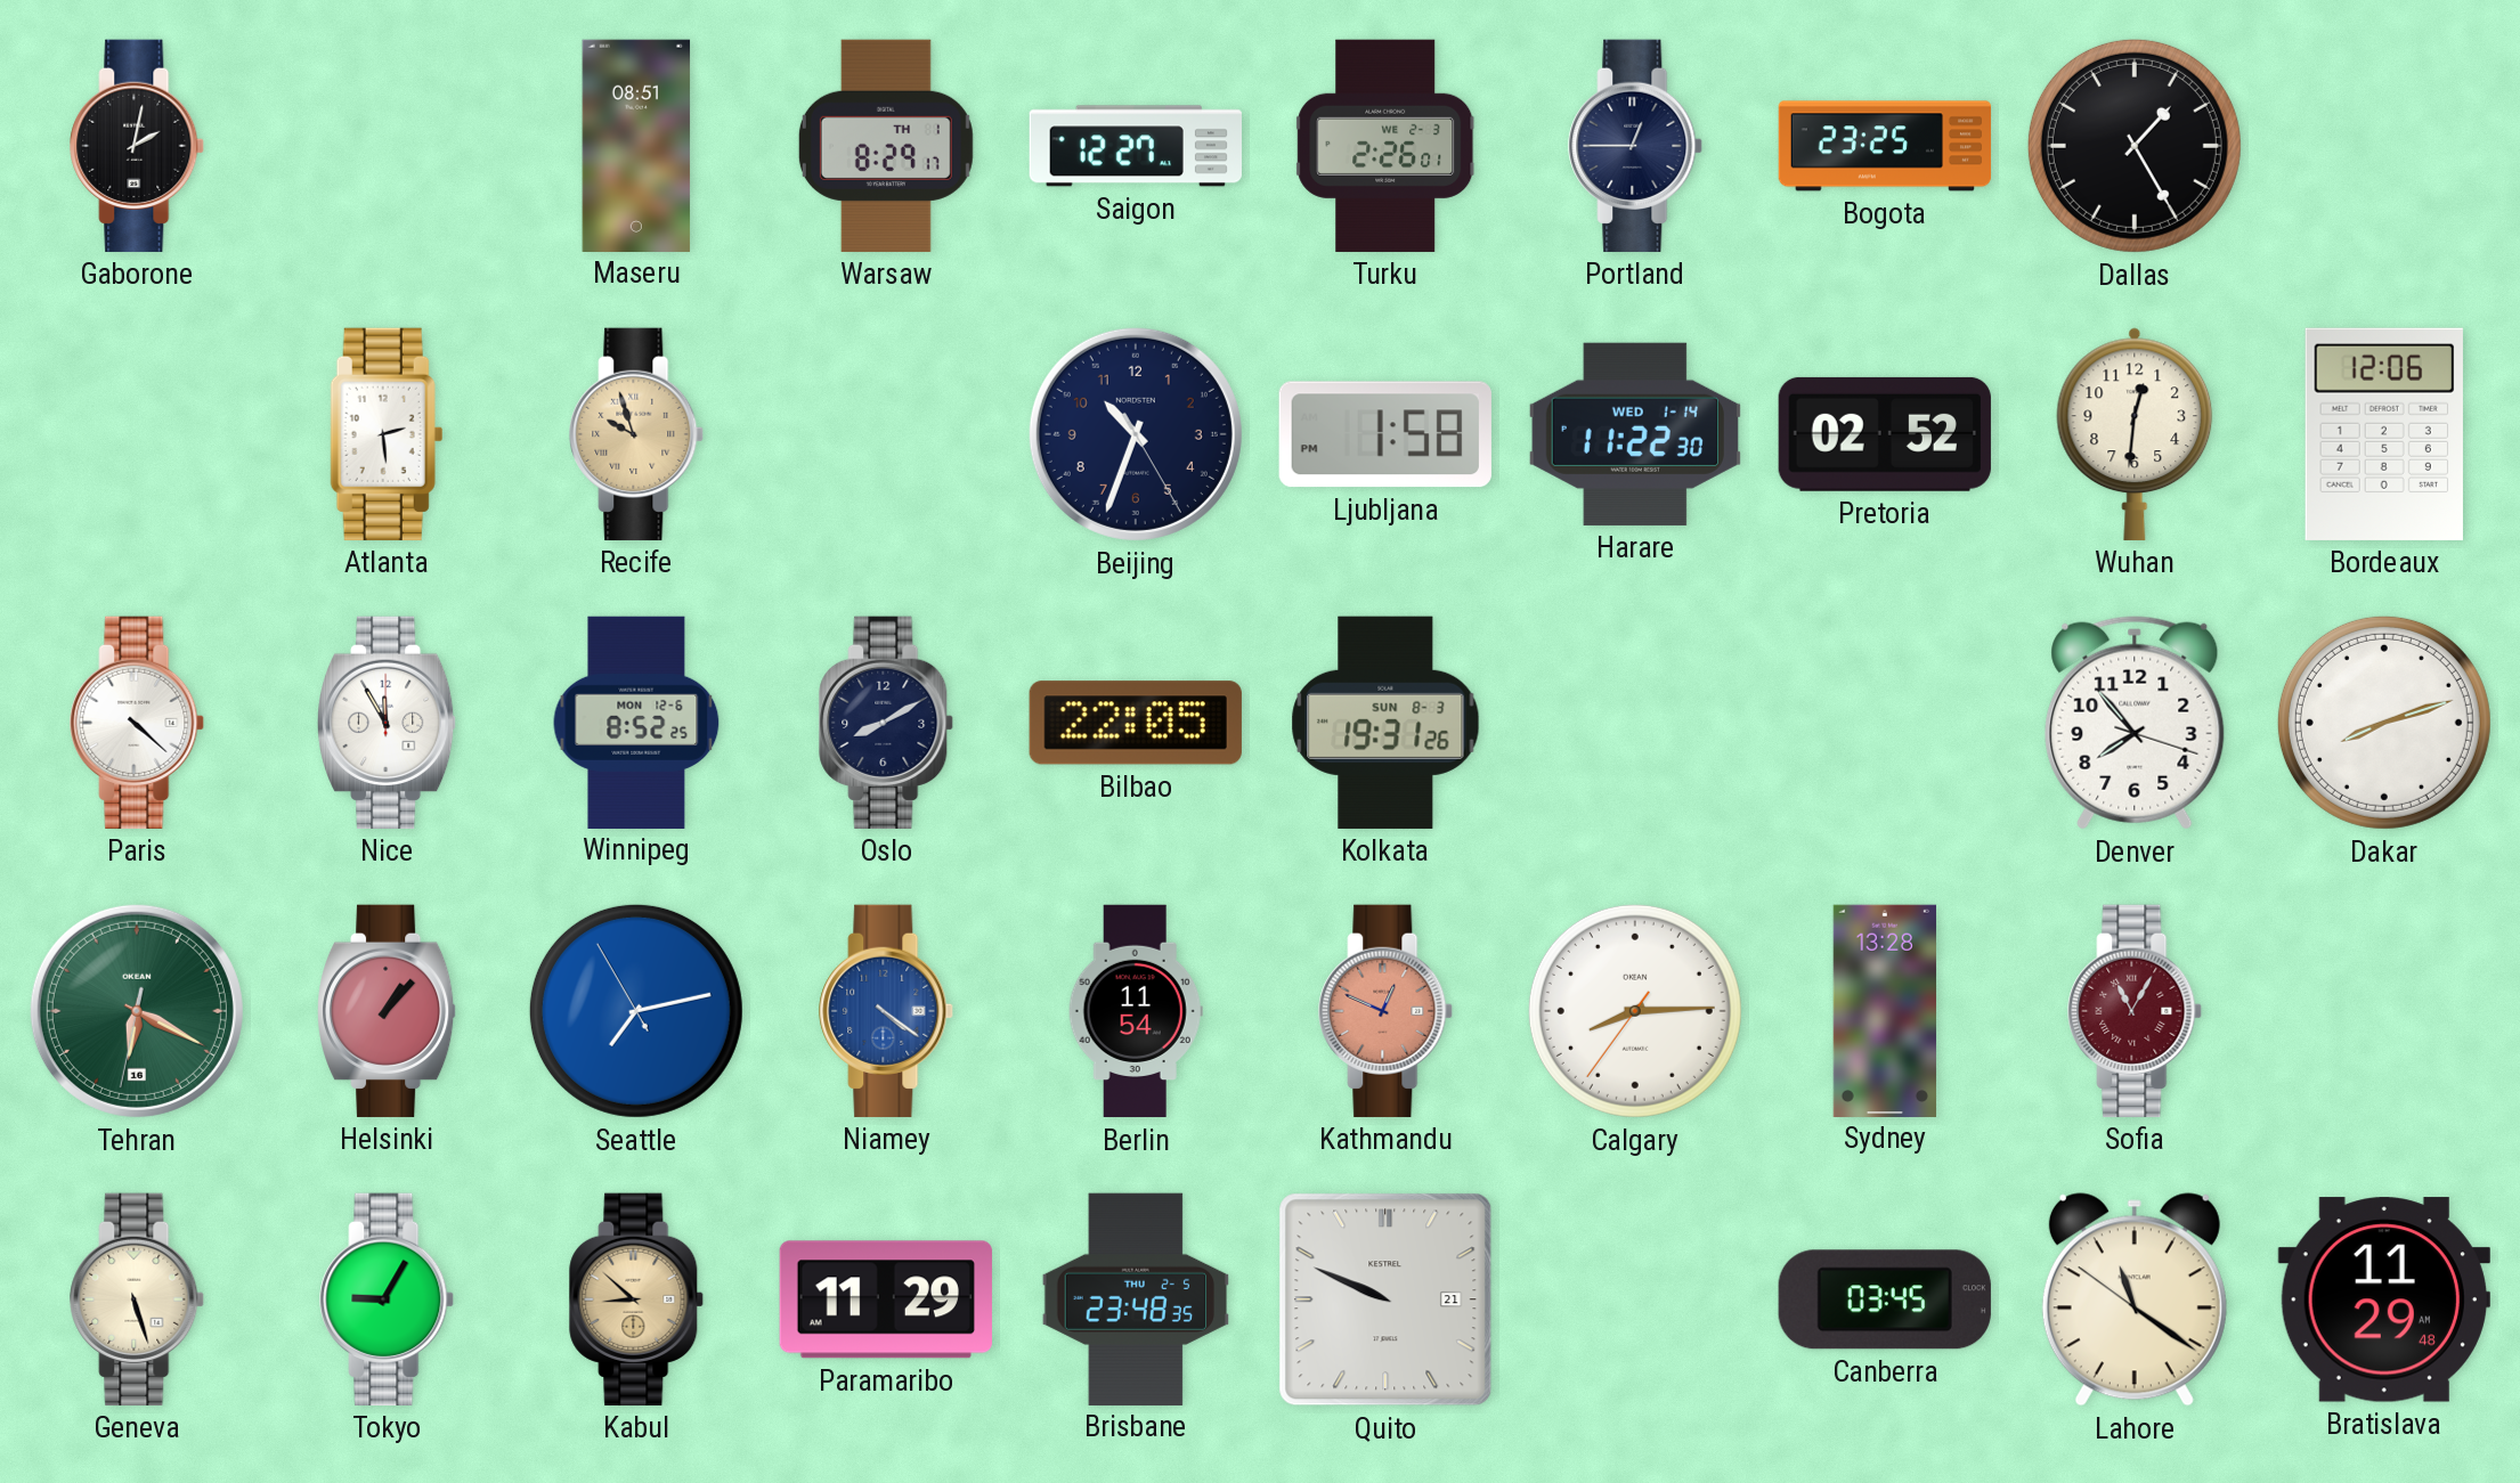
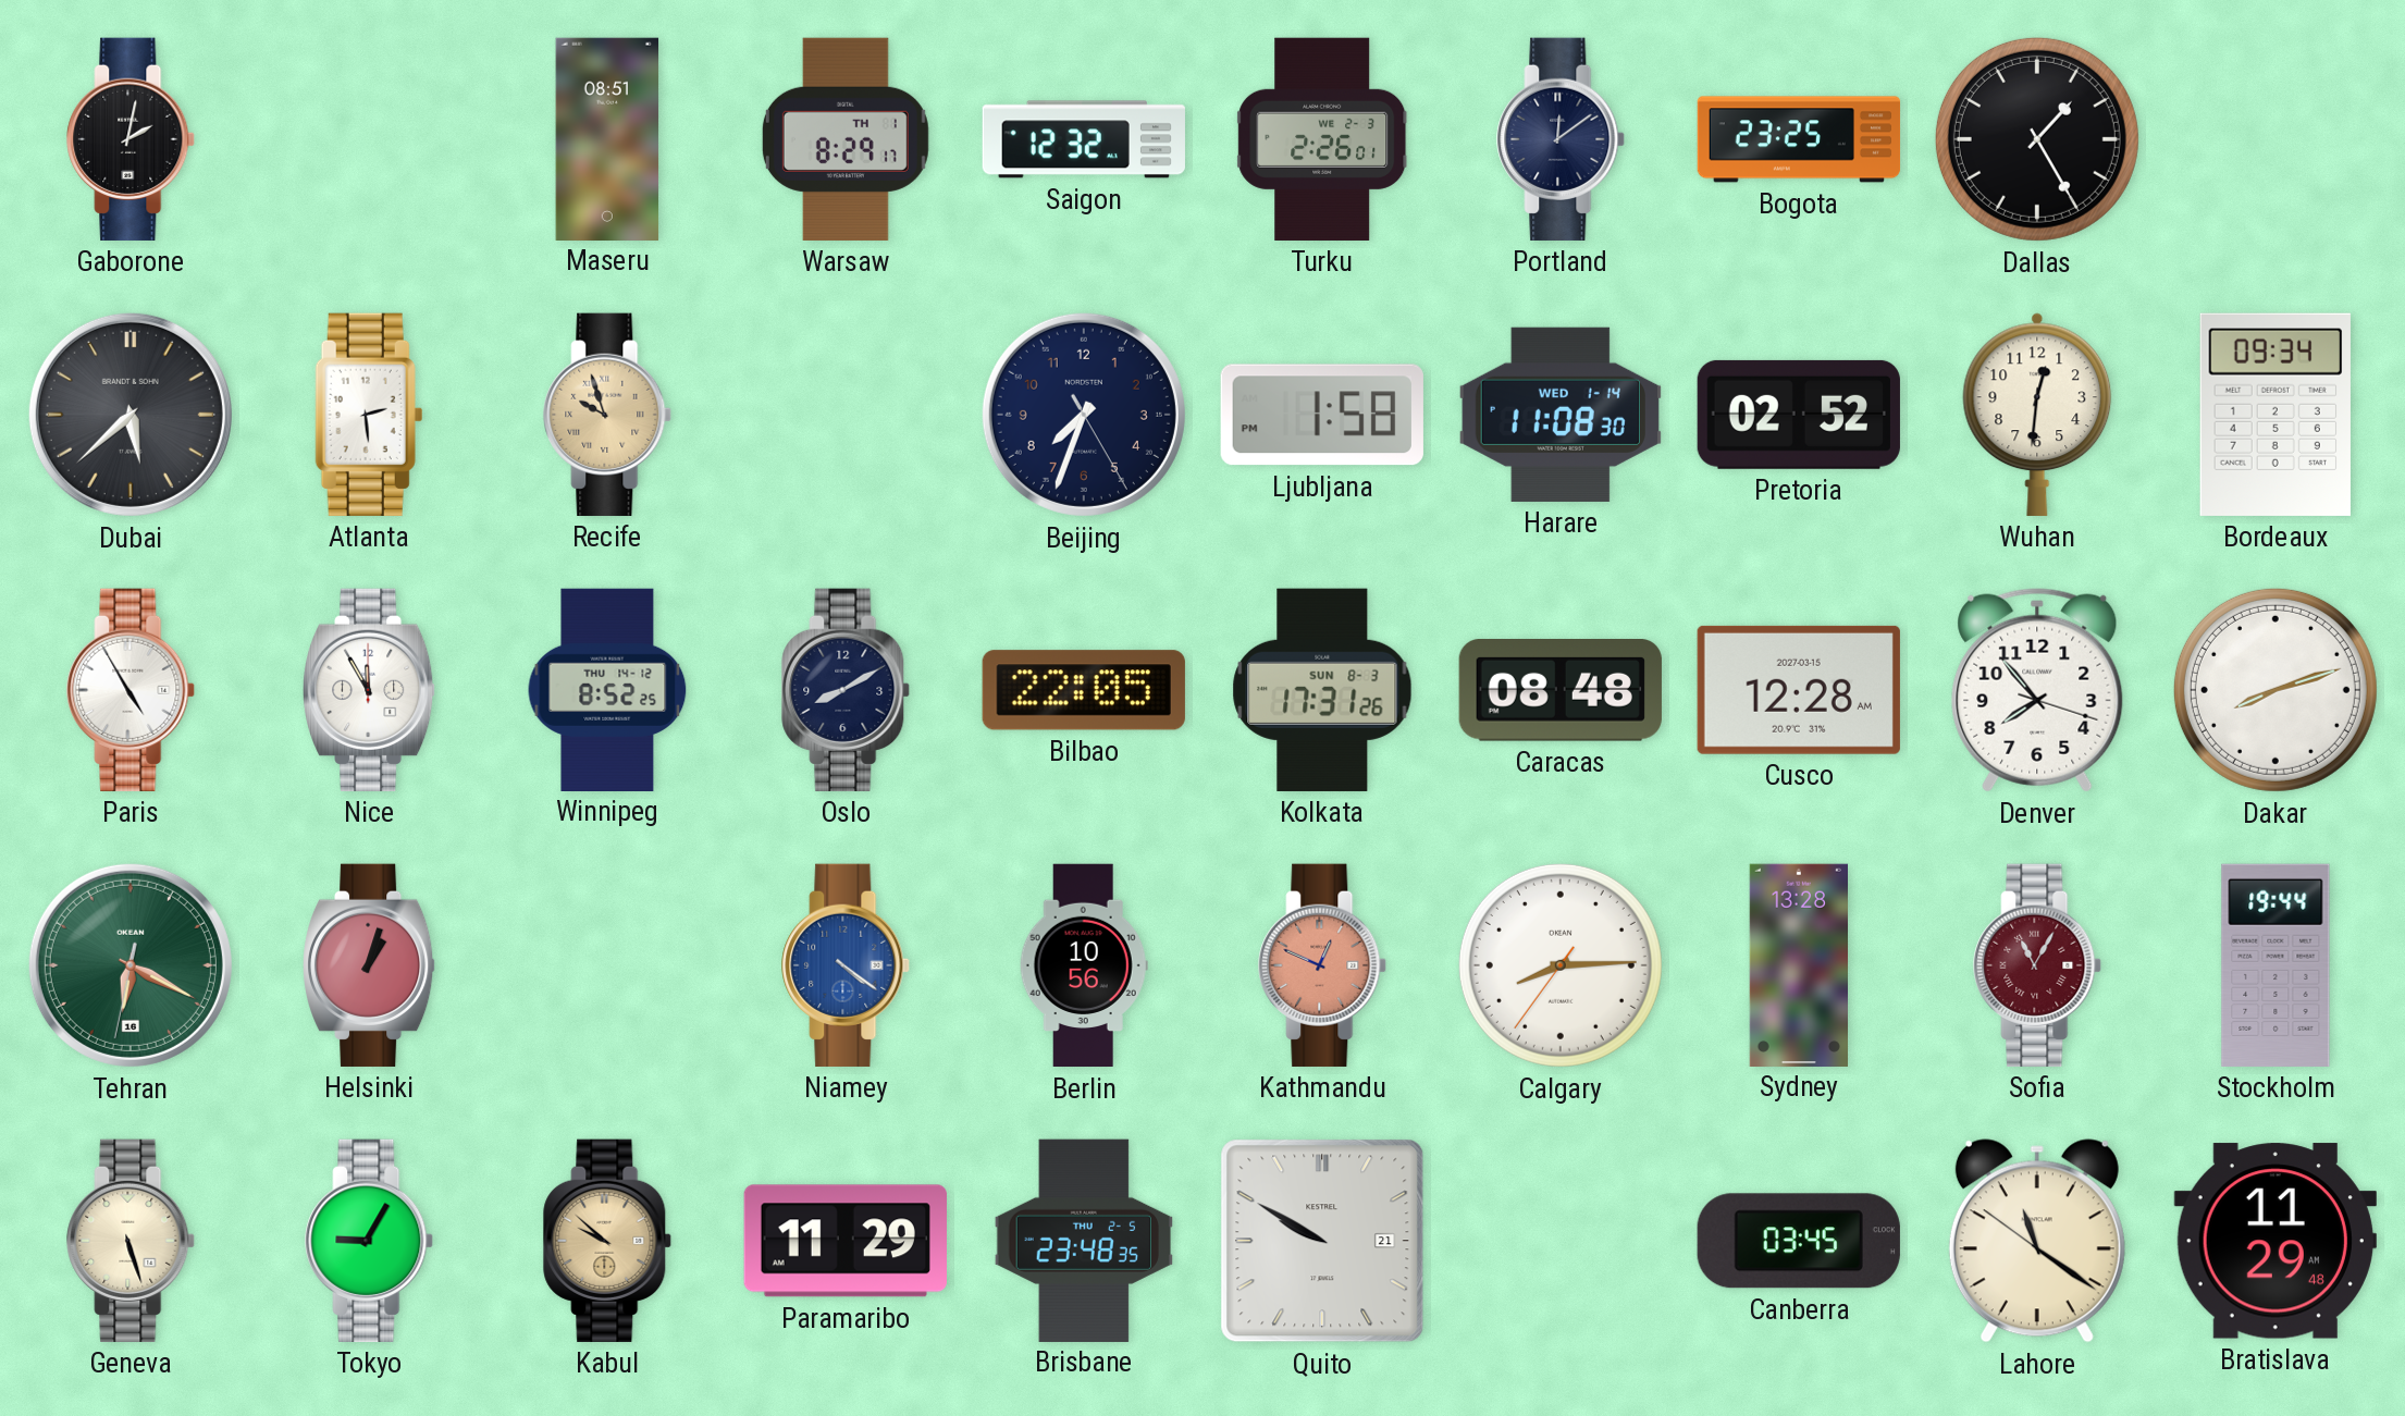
Saigon: 12:27 -> 12:32 (1084, 139)
Portland: 12:45 -> 12:09 (1562, 139)
Dubai: none -> 5:38 (131, 415)
Beijing: 10:33 -> 7:33 (1084, 415)
Harare: 11:22 -> 11:08 (1561, 415)
Bordeaux: 12:06 -> 09:34 (2275, 415)
Paris: 4:22 -> 4:55 (132, 690)
Winnipeg date: MON 12-6 -> THU 14-12 (607, 689)
Kolkata: 19:31 -> 17:31 (1322, 690)
Caracas: none -> 08:48 (1561, 691)
Cusco: none -> 12:28 (1799, 690)
Helsinki: 1:07 -> 1:03 (370, 965)
Seattle: 7:12 -> none (636, 1011)
Berlin: 11:54 -> 10:56 (1084, 965)
Stockholm: none -> 19:44 (2275, 965)
Kabul: 8:52 -> 9:52 (608, 1241)
Quito: 9:49 -> 9:50 (1322, 1241)
